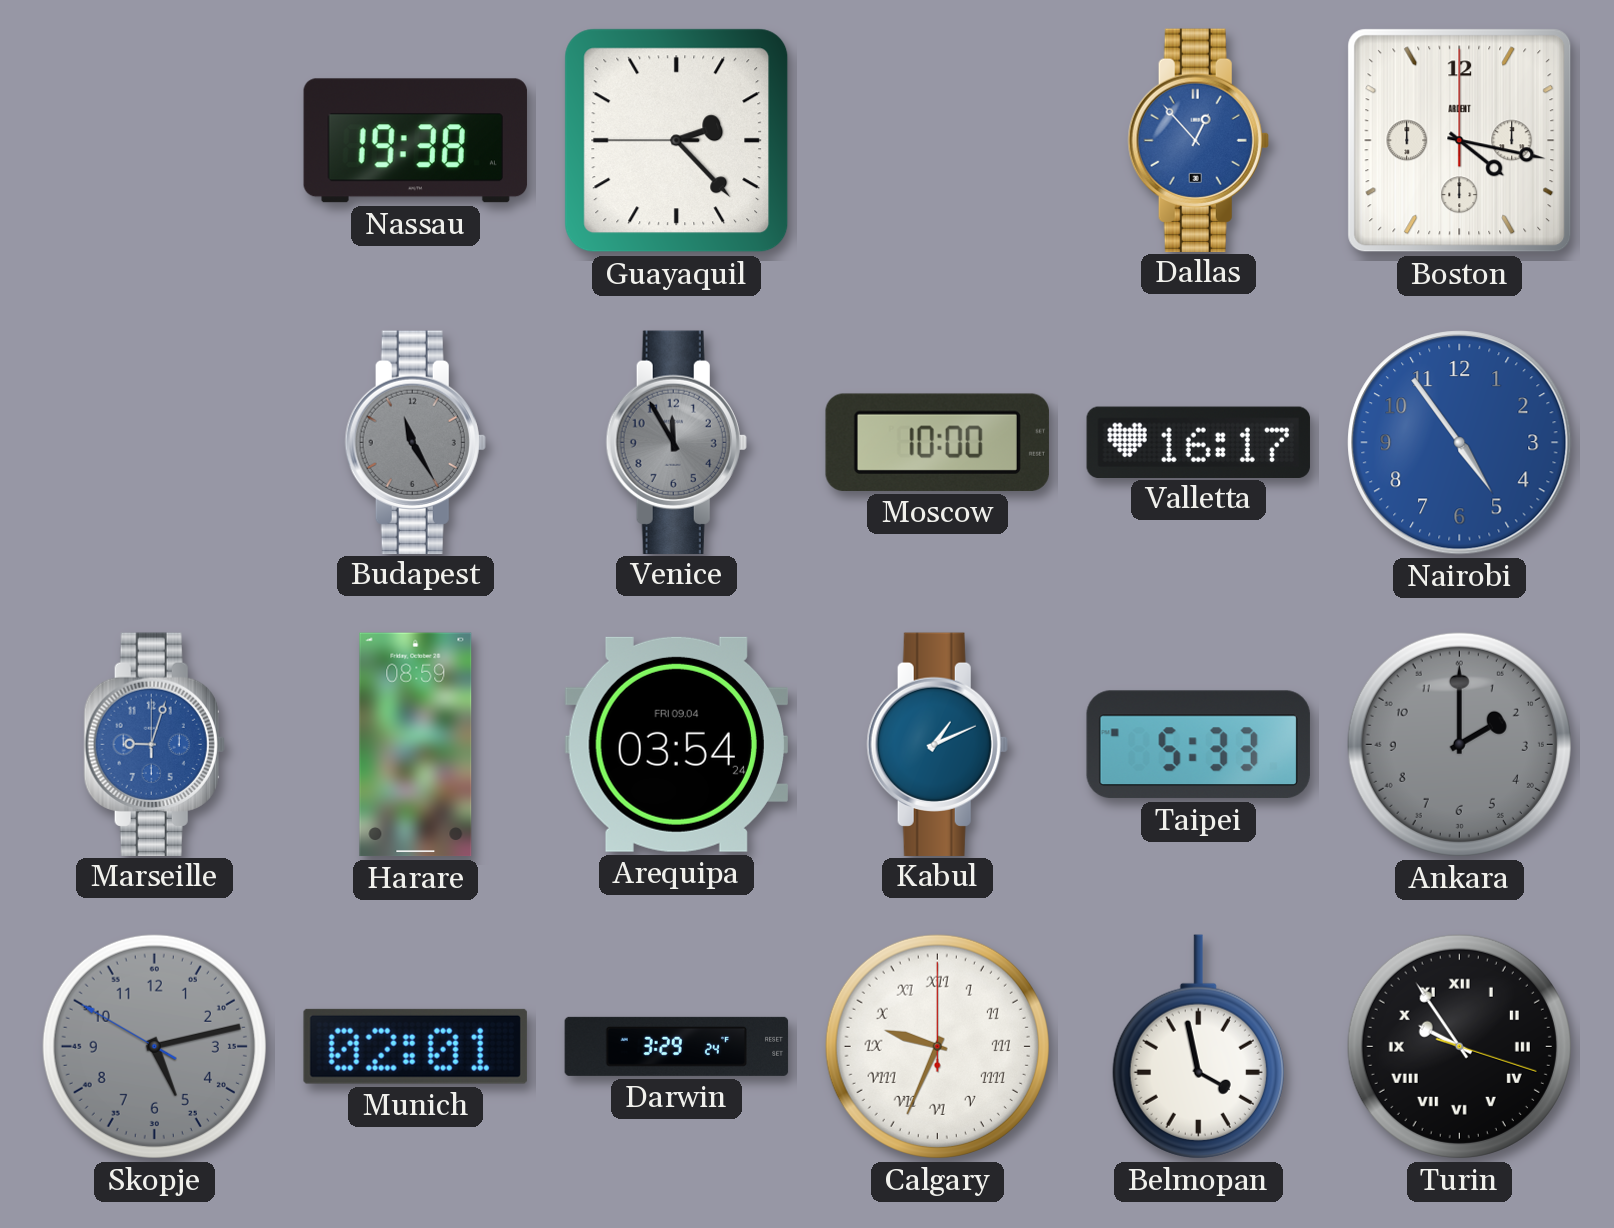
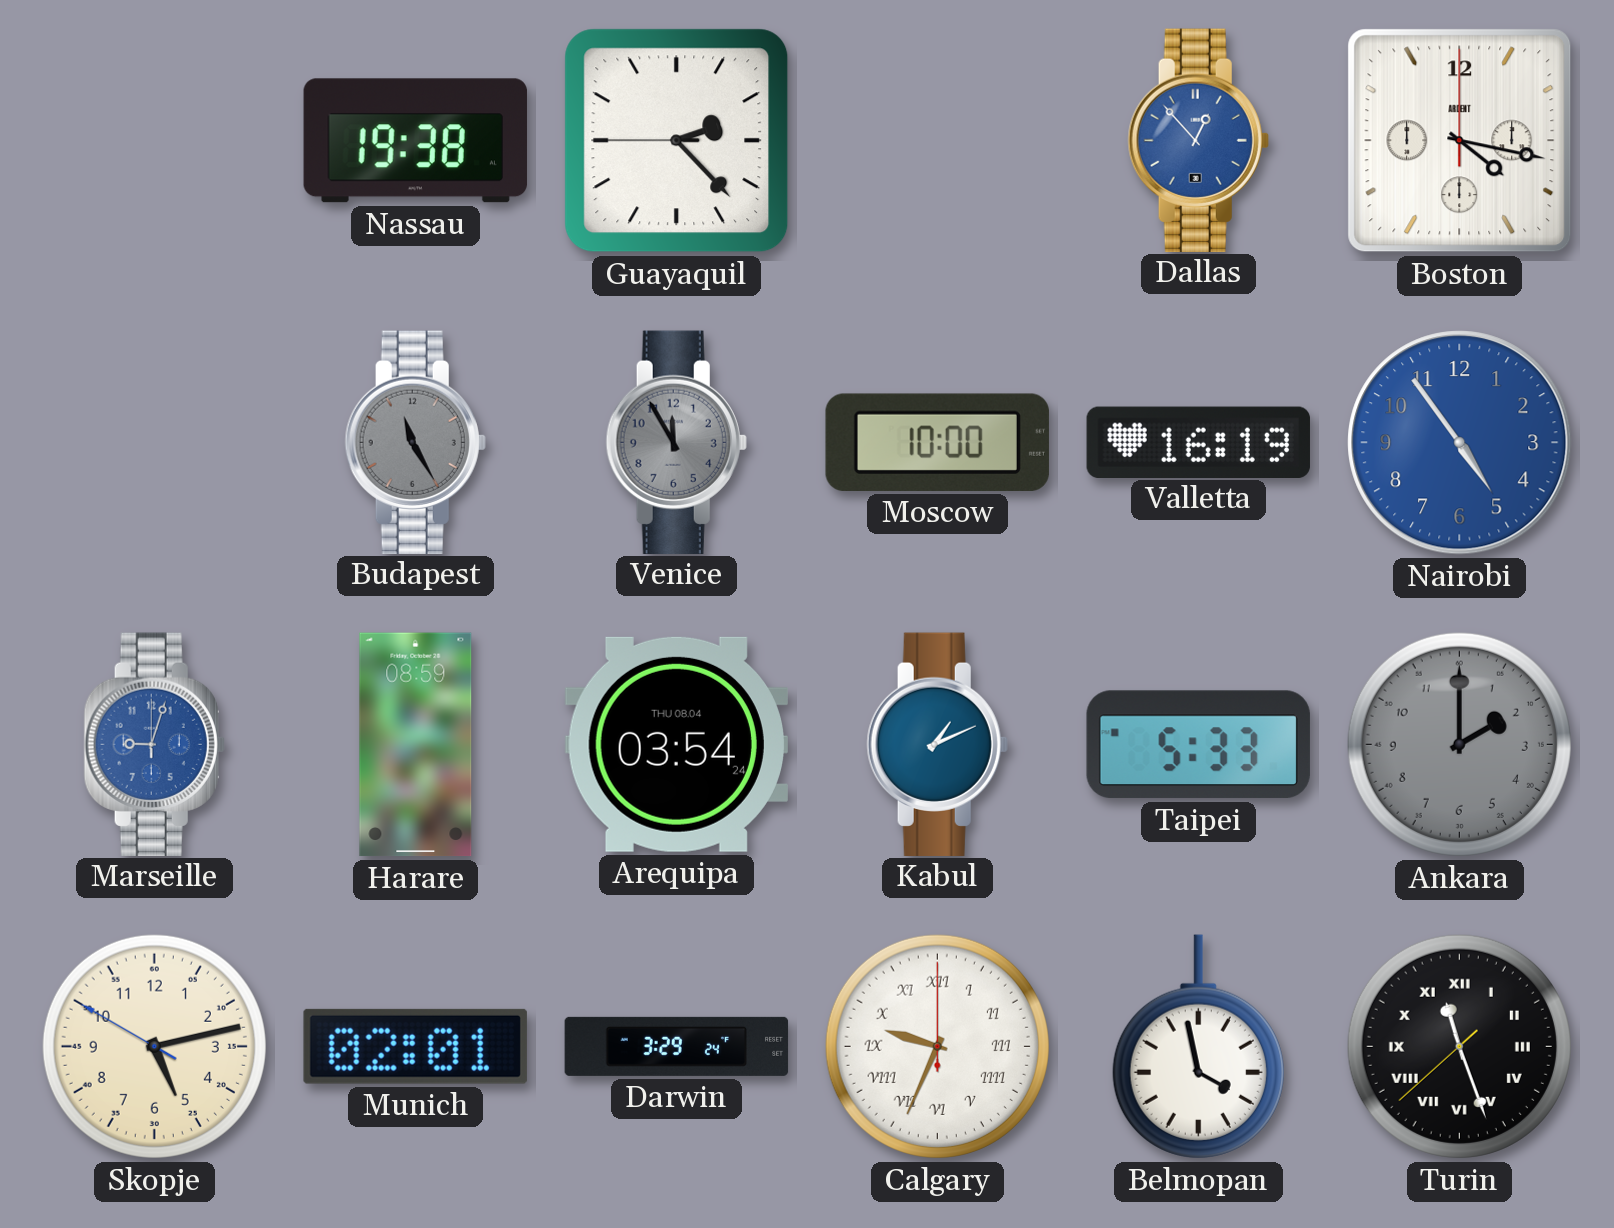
Valletta: 16:17 -> 16:19 (1198, 442)
Arequipa date: FRI 09.04 -> THU 08.04 (676, 744)
Skopje dial: grey -> cream (154, 1046)
Turin: 9:54 -> 11:26 (1459, 1046)
